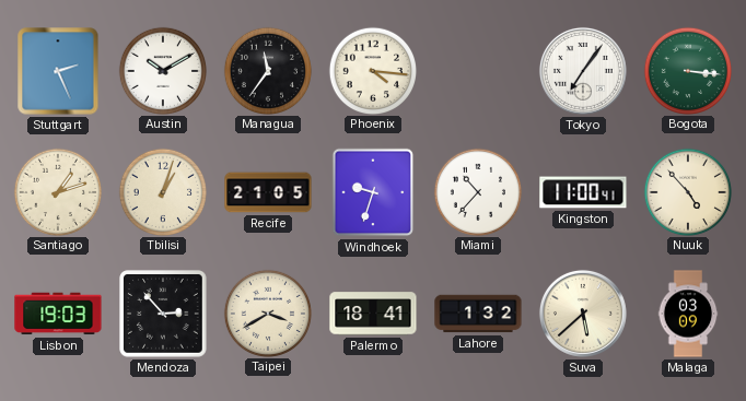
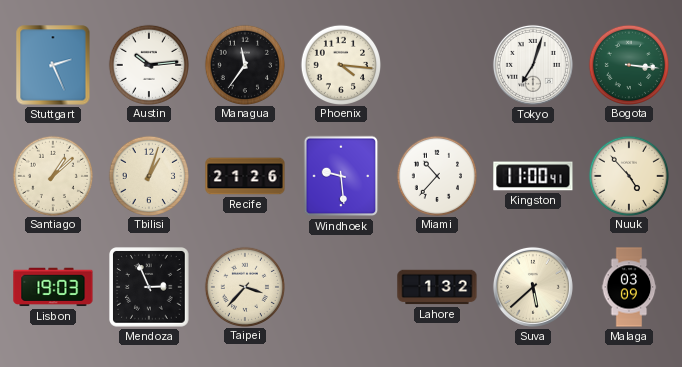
Austin: 10:10 -> 10:14 (148, 64)
Tokyo: 7:06 -> 7:03 (533, 65)
Santiago: 1:12 -> 1:08 (52, 175)
Recife: 21:05 -> 21:26 (245, 176)
Windhoek: 9:33 -> 9:29 (341, 176)
Mendoza: 2:53 -> 2:56 (149, 287)
Taipei: 3:40 -> 3:37 (244, 286)
Palermo: 18:41 -> none (373, 314)
